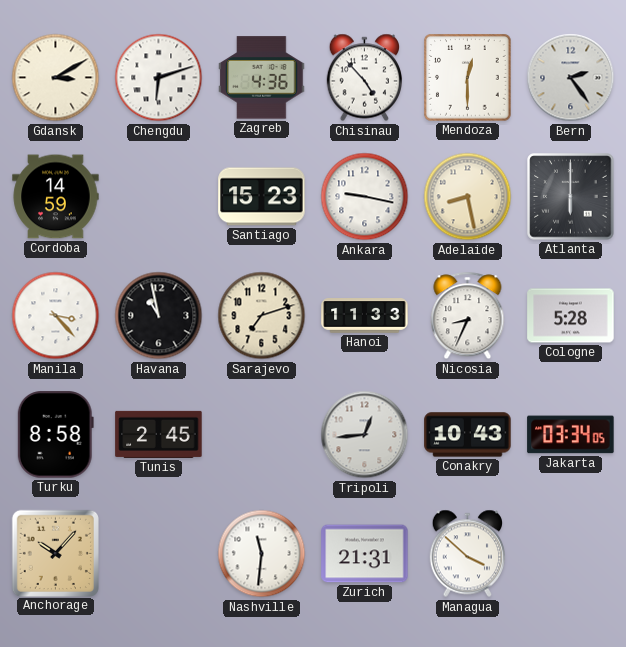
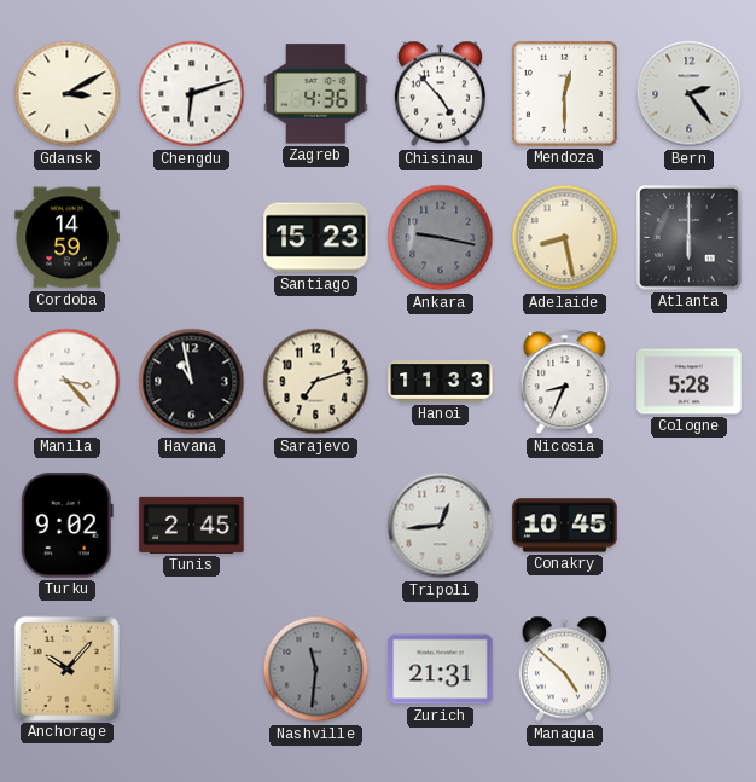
Ankara dial: white -> grey (441, 238)
Turku: 8:58 -> 9:02 (66, 526)
Conakry: 10:43 -> 10:45 (565, 526)
Jakarta: 03:34 -> none (571, 435)
Nashville dial: white -> grey (316, 670)
Managua: 3:52 -> 4:52 (564, 670)
